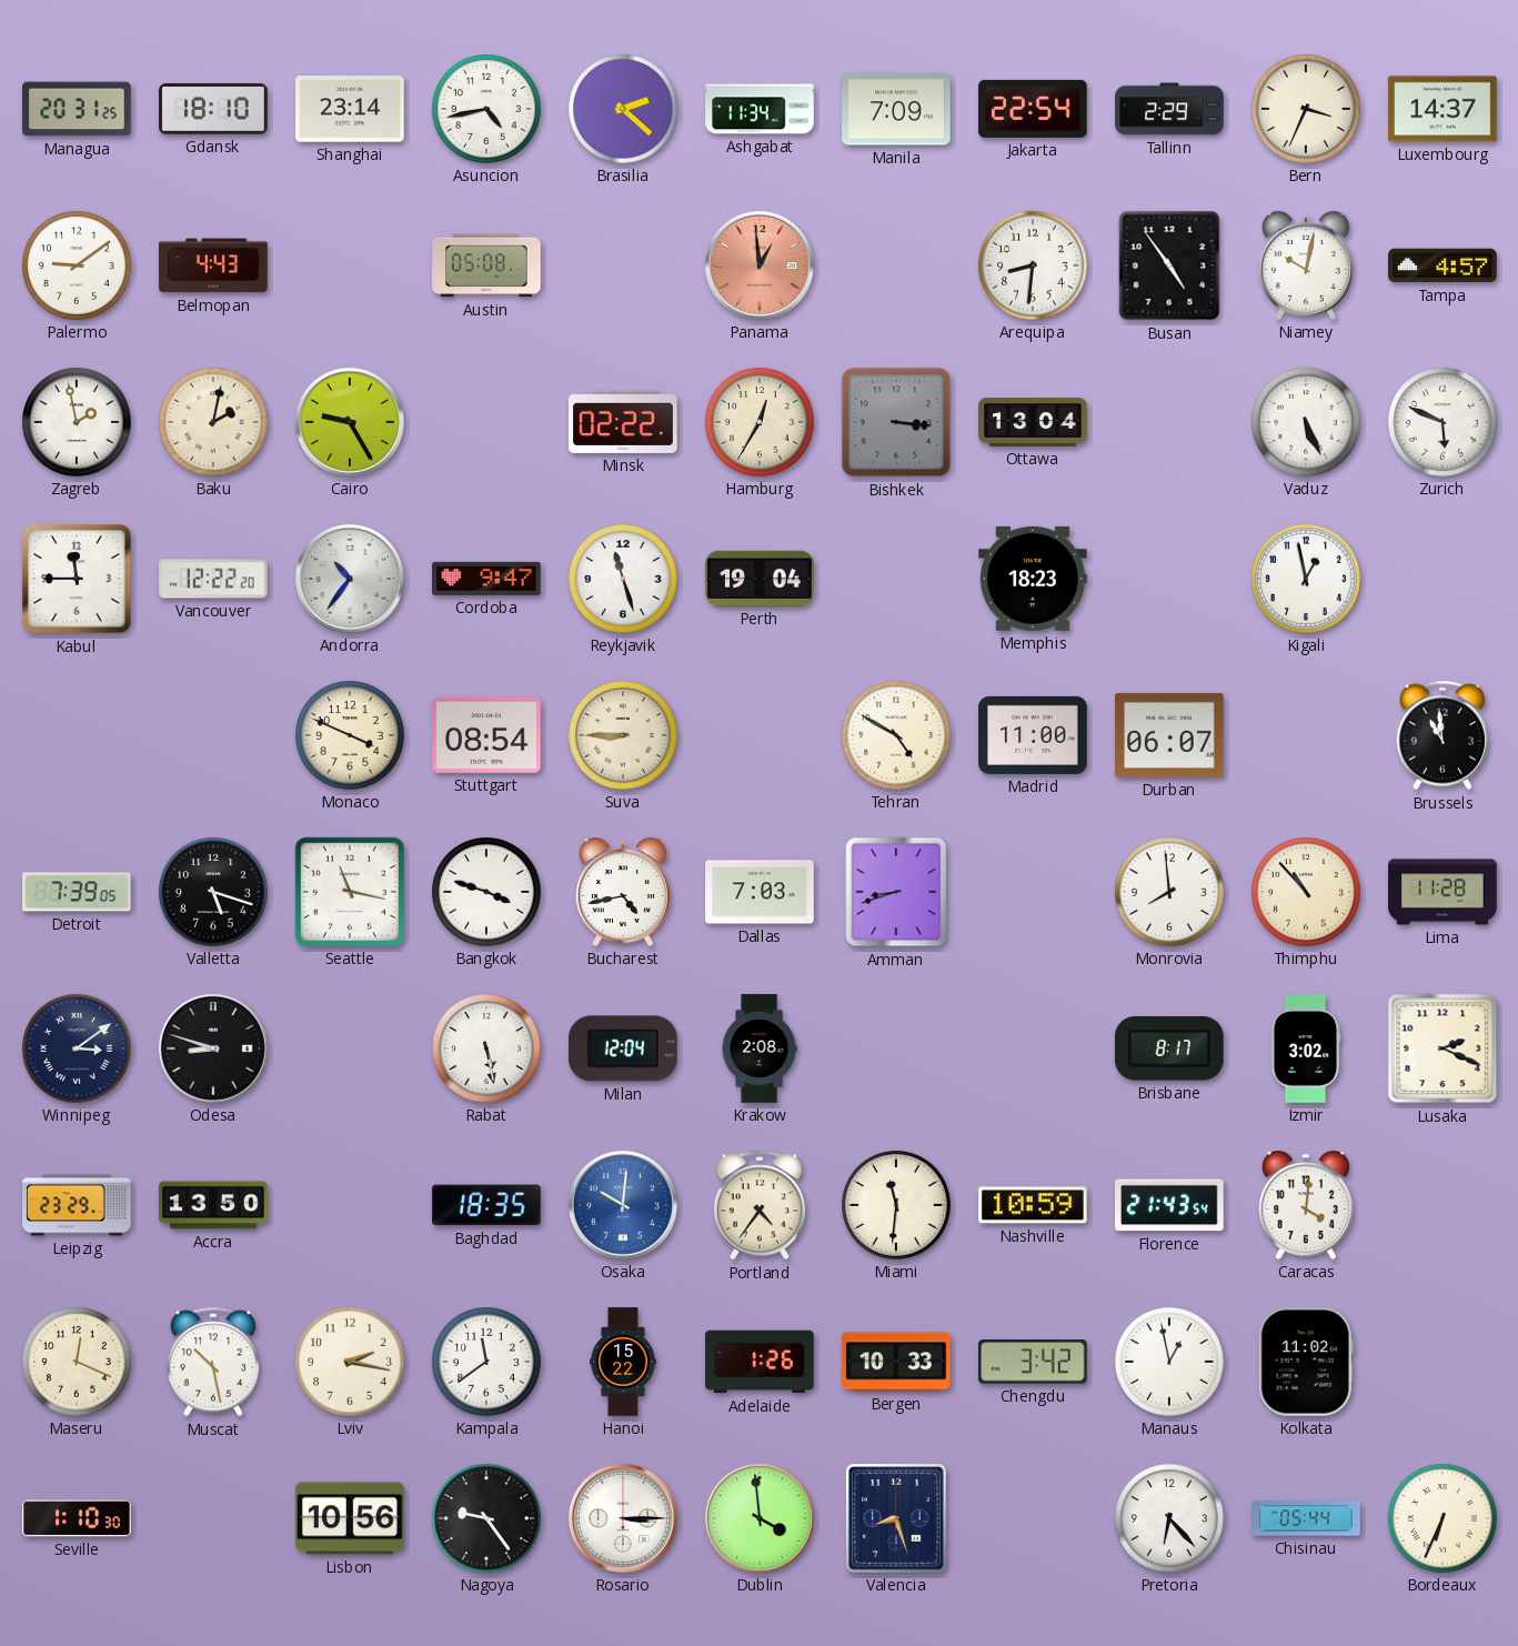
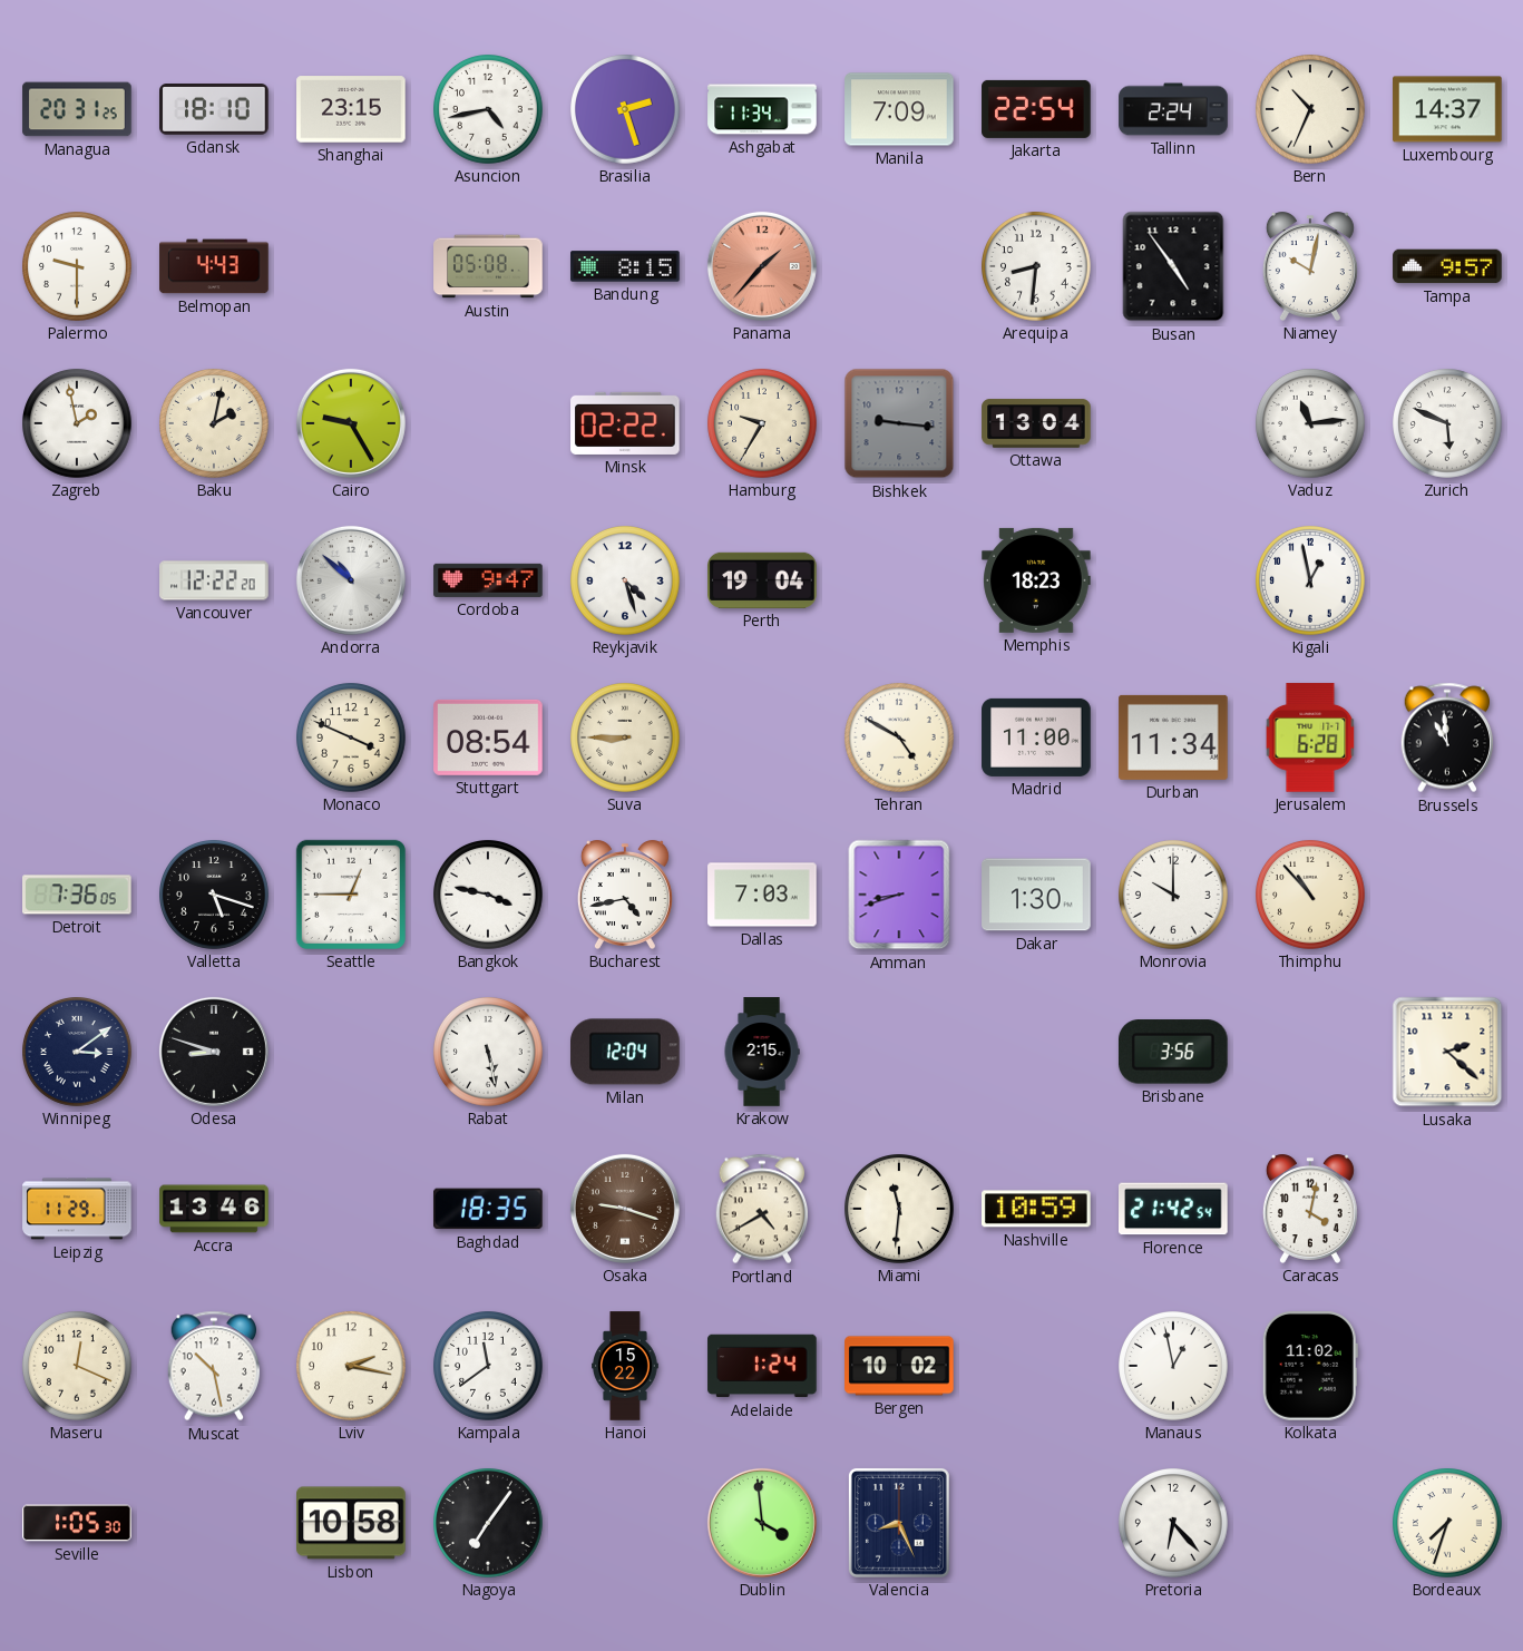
Shanghai: 23:14 -> 23:15 (351, 109)
Brasilia: 2:22 -> 2:27 (626, 110)
Tallinn: 2:29 -> 2:24 (1173, 109)
Bern: 3:34 -> 10:34 (1311, 110)
Palermo: 9:09 -> 9:30 (78, 267)
Bandung: none -> 8:15 (625, 266)
Panama: 12:59 -> 1:37 (762, 266)
Tampa: 4:57 -> 9:57 (1447, 266)
Hamburg: 12:35 -> 9:35 (763, 424)
Bishkek: 3:16 -> 9:16 (899, 423)
Vaduz: 5:26 -> 11:14 (1311, 424)
Kabul: 11:45 -> none (77, 579)
Andorra: 10:36 -> 10:52 (351, 580)
Reykjavik: 11:27 -> 4:27 (626, 582)
Durban: 06:07 -> 11:34 (1173, 737)
Jerusalem: none -> 6:28 (1310, 737)
Detroit: 7:39 -> 7:36 (78, 895)
Seattle: 11:17 -> 12:45 (351, 895)
Bangkok: 3:48 -> 3:47 (489, 896)
Dakar: none -> 1:30 (1036, 895)
Monrovia: 7:59 -> 10:00 (1174, 896)
Lima: 11:28 -> none (1442, 892)
Krakow: 2:08 -> 2:15 (762, 1052)
Brisbane: 8:17 -> 3:56 (1173, 1052)
Izmir: 3:02 -> none (1306, 1048)
Lusaka: 2:19 -> 2:22 (1447, 1052)
Leipzig: 23:29 -> 11:29 (77, 1209)
Accra: 13:50 -> 13:46 (214, 1209)
Osaka: 10:01 -> 9:18 (625, 1209)
Osaka dial: blue -> brown (625, 1209)
Portland: 4:36 -> 4:40 (762, 1209)
Florence: 21:43 -> 21:42 (1174, 1209)
Caracas: 4:01 -> 4:02 (1310, 1209)
Adelaide: 1:26 -> 1:24 (762, 1366)
Bergen: 10:33 -> 10:02 (899, 1366)
Chengdu: 3:42 -> none (1034, 1362)
Seville: 1:10 -> 1:05 (77, 1523)
Lisbon: 10:56 -> 10:58 (352, 1523)
Nagoya: 9:24 -> 7:06 (489, 1524)
Rosario: 3:15 -> none (623, 1518)
Valencia: 8:27 -> 8:26 (899, 1523)
Chisinau: 05:44 -> none (1306, 1518)
Bordeaux: 6:34 -> 7:33 (1448, 1524)
